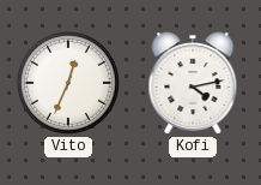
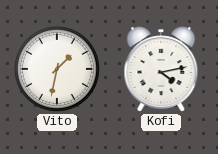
Vito: 12:34 -> 1:32 (57, 69)
